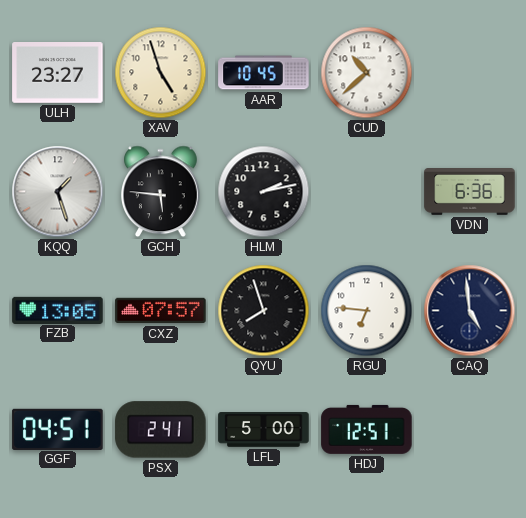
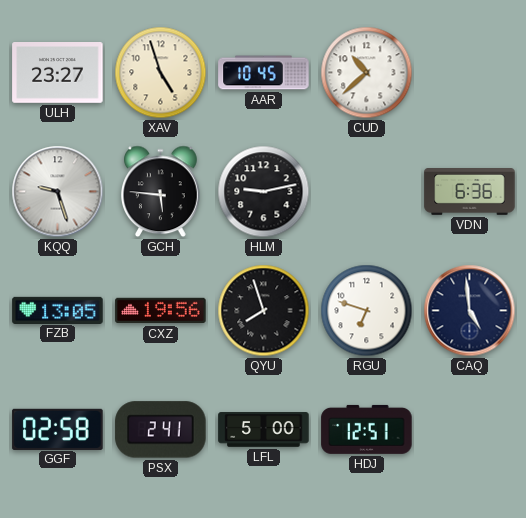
KQQ: 1:27 -> 9:27 (58, 192)
HLM: 2:13 -> 9:13 (264, 192)
CXZ: 07:57 -> 19:56 (161, 311)
RGU: 6:46 -> 6:48 (367, 311)
GGF: 04:51 -> 02:58 (58, 429)
